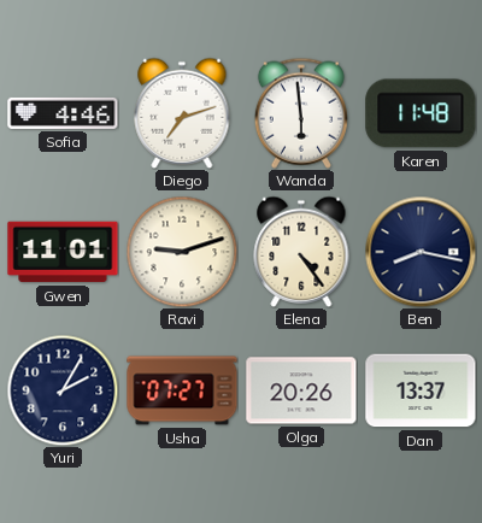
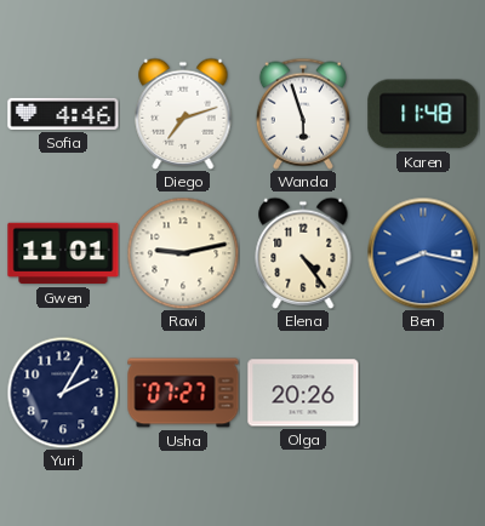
Wanda: 5:59 -> 5:57 (303, 114)
Ravi: 9:12 -> 9:13 (183, 253)
Ben dial: navy -> blue (423, 253)
Dan: 13:37 -> none (421, 390)
